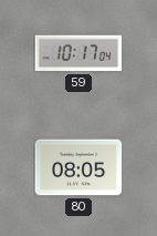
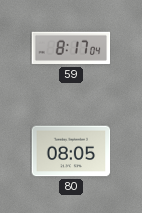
59: 10:17 -> 8:17 (71, 48)
